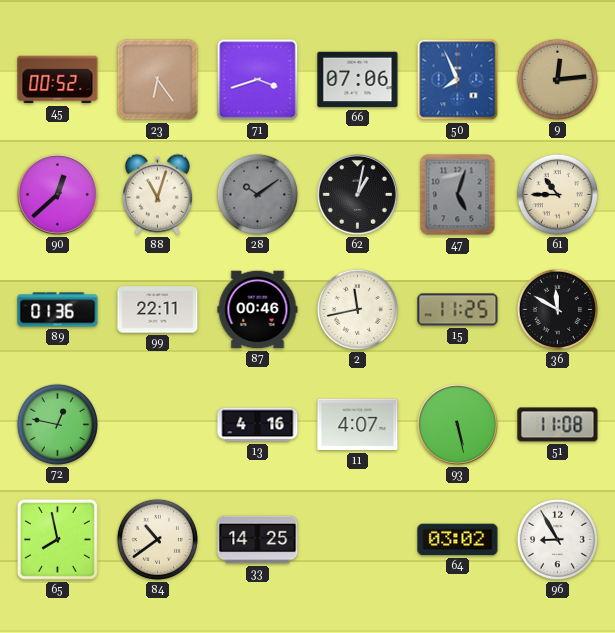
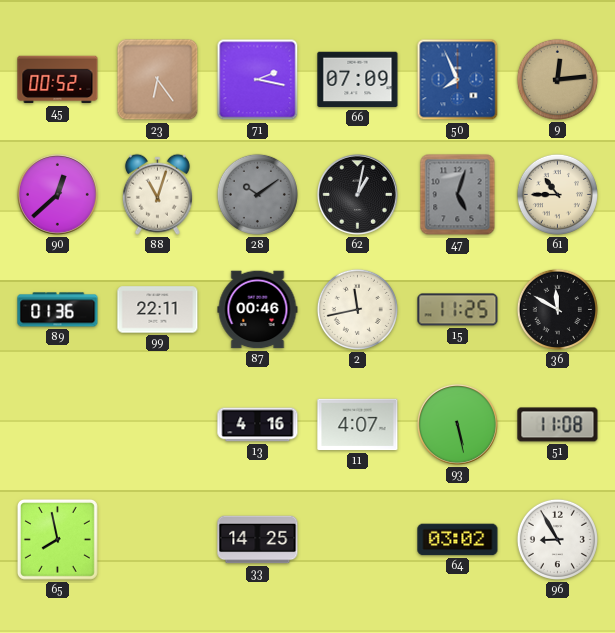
71: 3:42 -> 2:17 (258, 80)
66: 07:06 -> 07:09 (358, 80)
72: 12:47 -> none (57, 424)
84: 10:39 -> none (157, 539)
